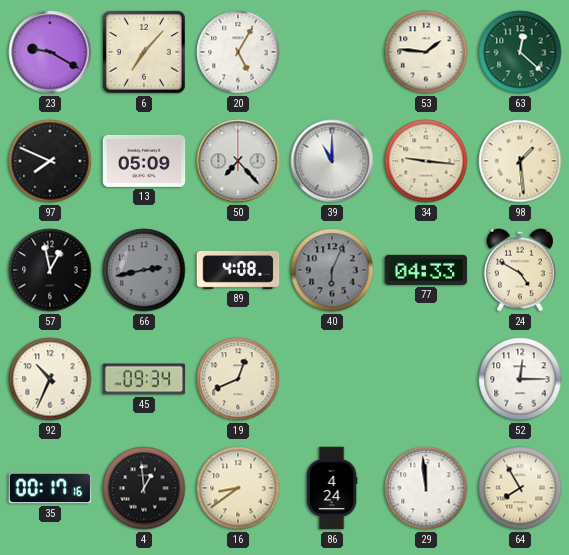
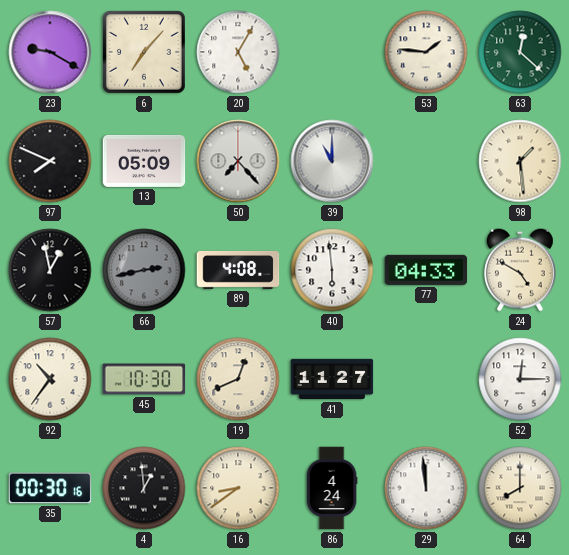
34: 9:16 -> none (426, 161)
40: 6:04 -> 5:59 (332, 270)
40 dial: grey -> white (332, 270)
92: 10:34 -> 10:36 (50, 379)
45: 09:34 -> 10:30 (144, 379)
41: none -> 11:27 (332, 379)
35: 00:17 -> 00:30 (50, 488)
64: 7:55 -> 8:00 (520, 488)
